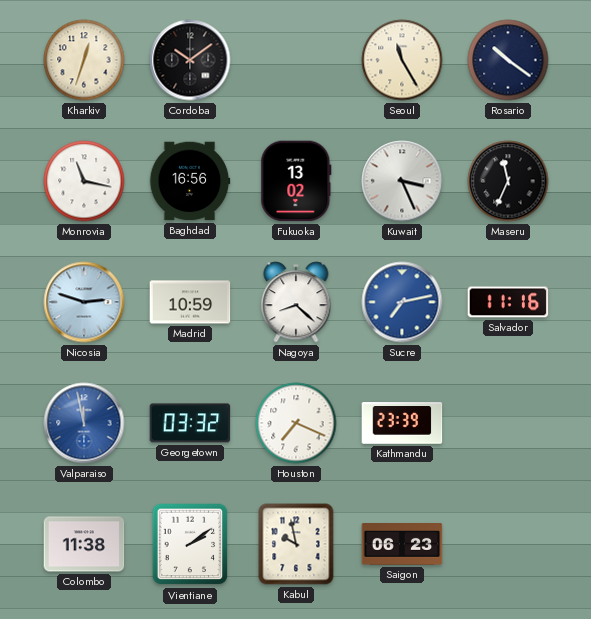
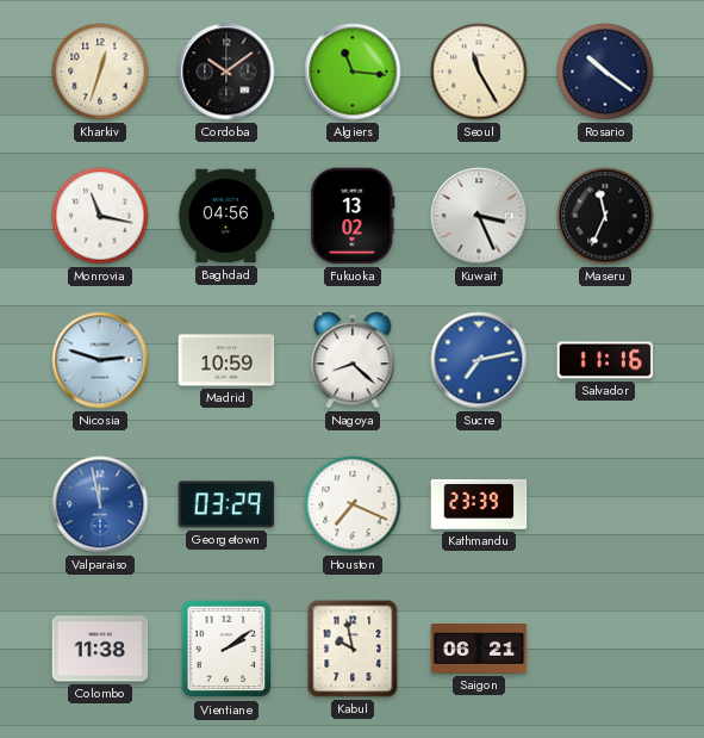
Algiers: none -> 11:16 (353, 72)
Baghdad: 16:56 -> 04:56 (226, 216)
Georgetown: 03:32 -> 03:29 (226, 504)
Saigon: 06:23 -> 06:21 (479, 650)
